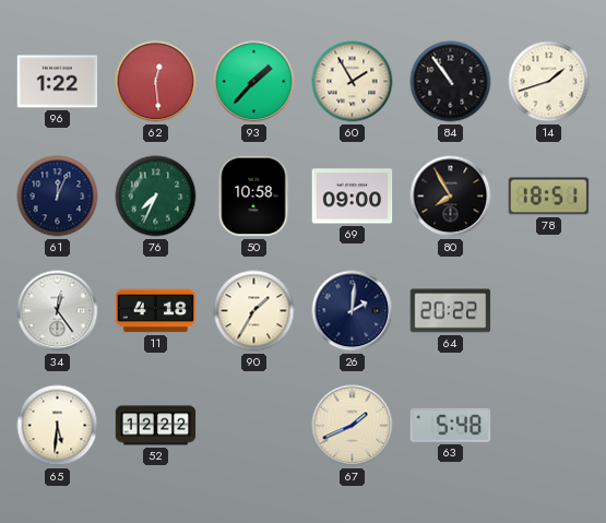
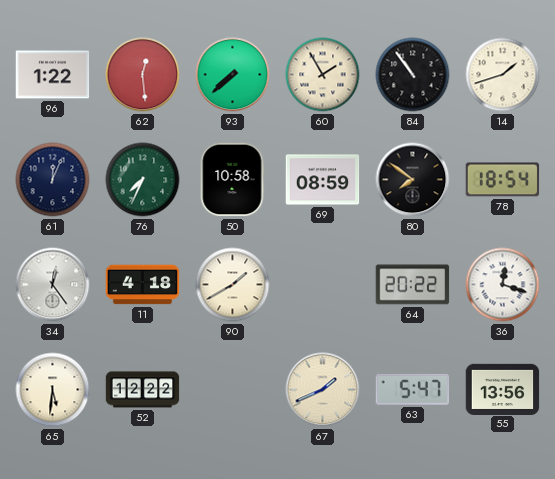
93: 1:37 -> 7:38 (233, 75)
69: 09:00 -> 08:59 (323, 180)
80: 7:55 -> 7:51 (413, 180)
78: 18:51 -> 18:54 (503, 180)
90: 1:35 -> 1:40 (233, 285)
26: 2:01 -> none (353, 311)
36: none -> 12:18 (503, 285)
63: 5:48 -> 5:47 (413, 389)
55: none -> 13:56 (503, 389)
